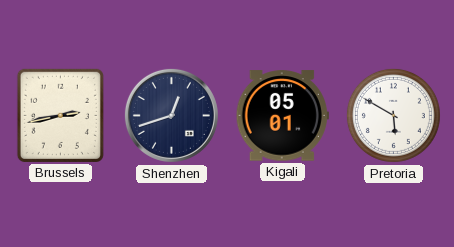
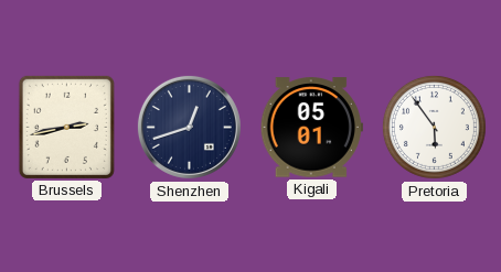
Pretoria: 5:50 -> 5:54 (434, 127)
